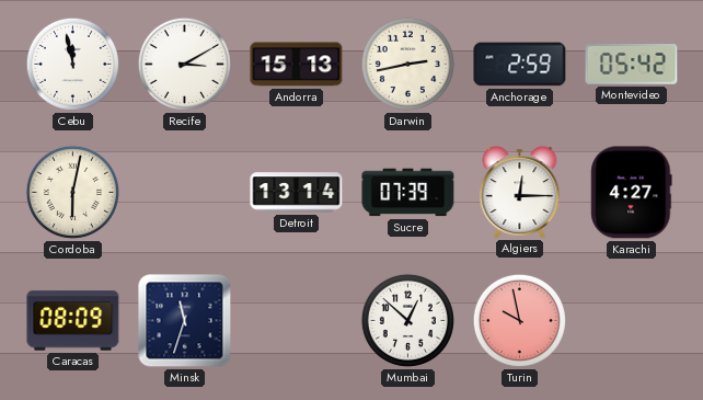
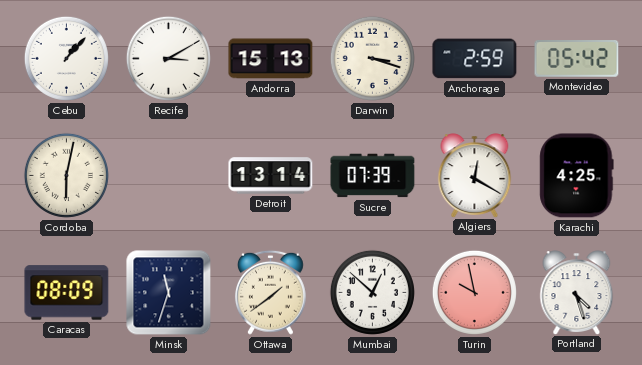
Cebu: 11:58 -> 1:07 (66, 58)
Darwin: 2:43 -> 3:18 (372, 58)
Algiers: 12:15 -> 12:20 (475, 175)
Karachi: 4:27 -> 4:25 (577, 176)
Ottawa: none -> 1:39 (270, 292)
Portland: none -> 4:27 (577, 292)
